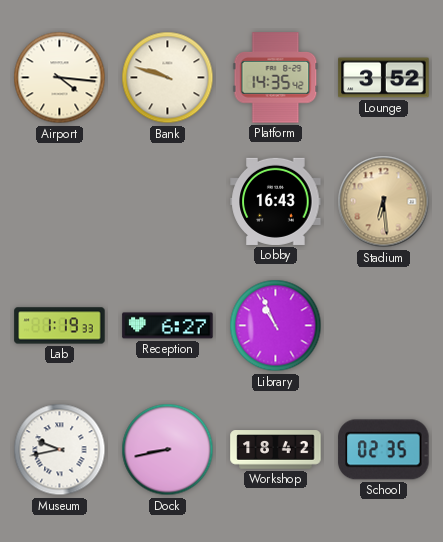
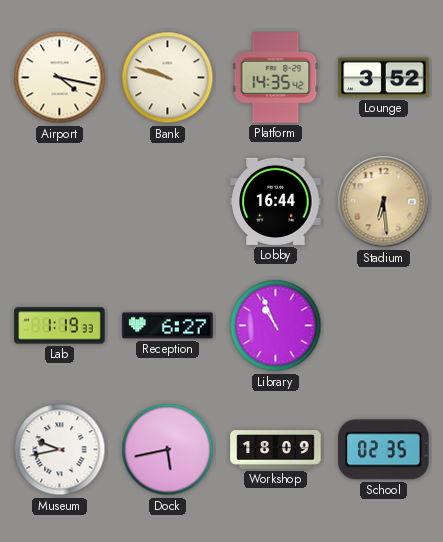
Airport: 4:16 -> 4:17 (60, 78)
Lobby: 16:43 -> 16:44 (276, 201)
Dock: 8:43 -> 5:43 (168, 450)
Workshop: 18:42 -> 18:09 (276, 450)
